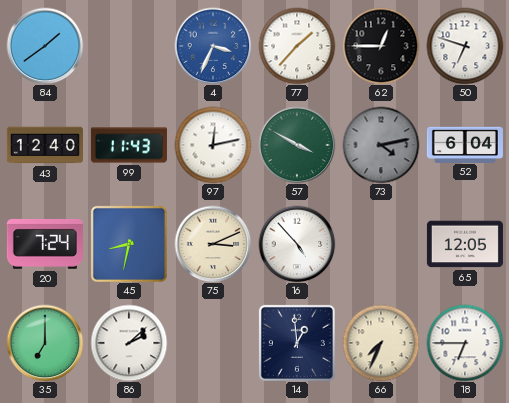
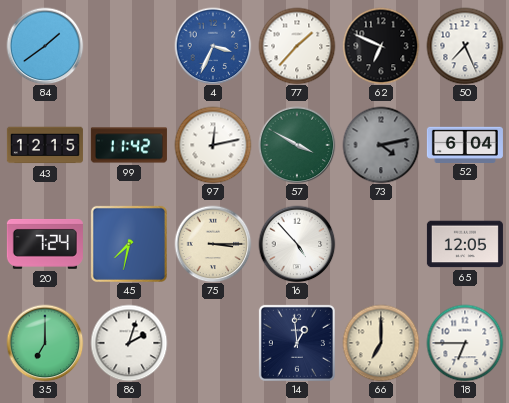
62: 12:45 -> 6:49 (381, 46)
50: 6:48 -> 7:26 (465, 46)
43: 12:40 -> 12:15 (45, 145)
99: 11:43 -> 11:42 (129, 145)
45: 8:32 -> 7:32 (129, 244)
75: 3:11 -> 3:15 (213, 244)
86: 2:08 -> 2:03 (129, 343)
66: 7:34 -> 7:00 (381, 343)
